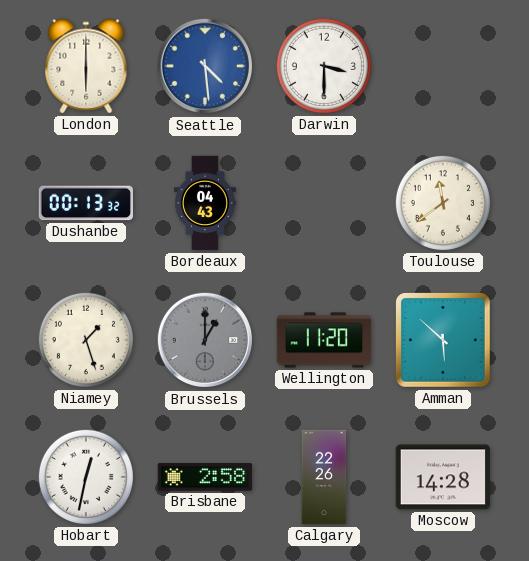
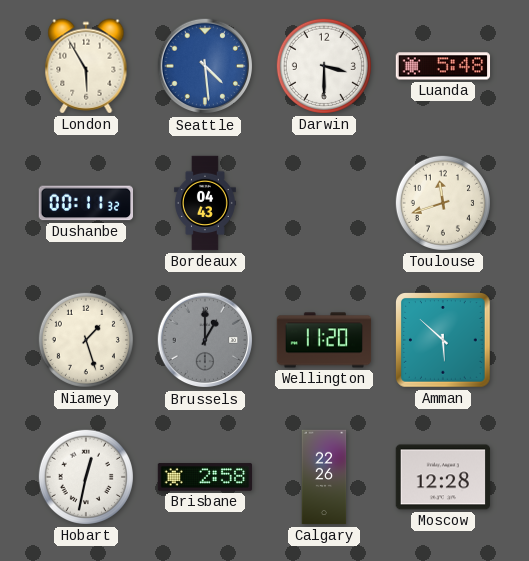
London: 6:00 -> 5:55 (86, 66)
Luanda: none -> 5:48 (443, 66)
Dushanbe: 00:13 -> 00:11 (85, 203)
Toulouse: 11:39 -> 11:42 (443, 203)
Moscow: 14:28 -> 12:28 (443, 477)
